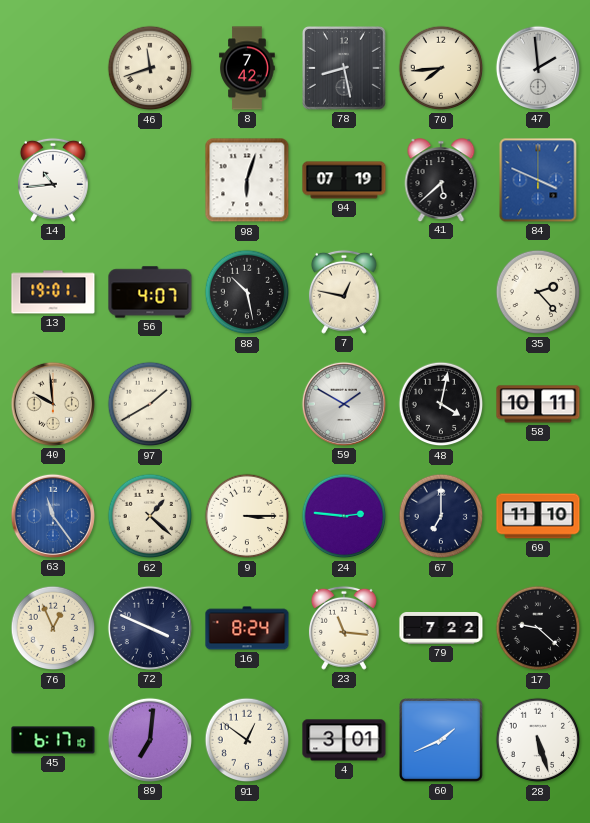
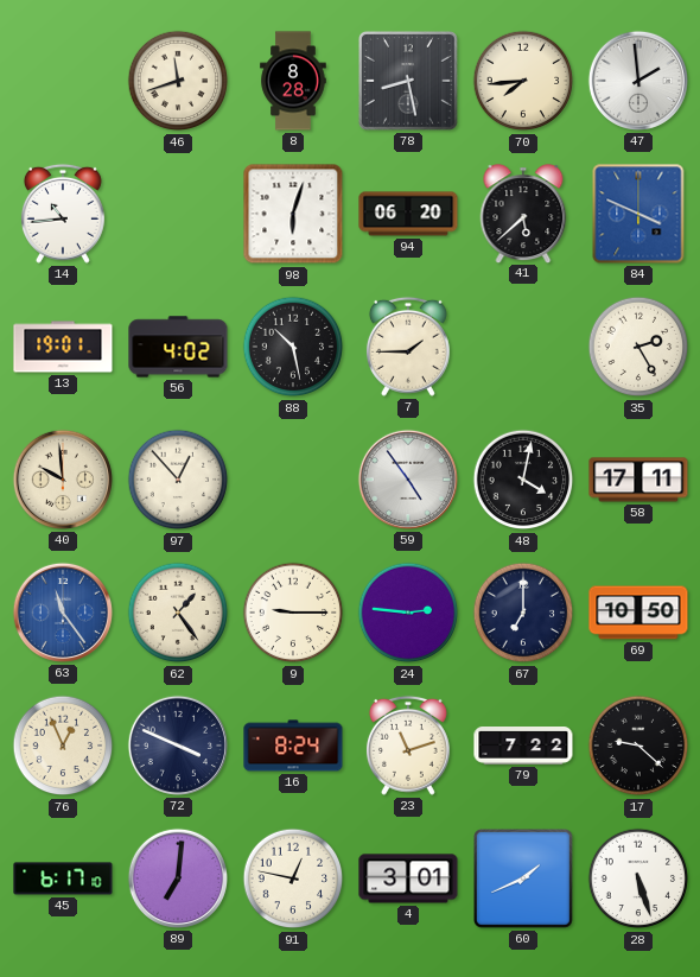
8: 7:42 -> 8:28 (293, 81)
94: 07:19 -> 06:20 (408, 214)
56: 4:07 -> 4:02 (178, 347)
7: 12:47 -> 1:45 (408, 347)
35: 2:23 -> 2:25 (638, 347)
97: 1:40 -> 12:53 (178, 480)
59: 1:50 -> 4:54 (408, 480)
58: 10:11 -> 17:11 (638, 480)
62: 1:22 -> 1:24 (178, 613)
9: 3:15 -> 9:15 (293, 613)
69: 11:10 -> 10:50 (638, 613)
23: 11:16 -> 11:12 (408, 746)
91: 12:51 -> 12:47 (293, 878)
